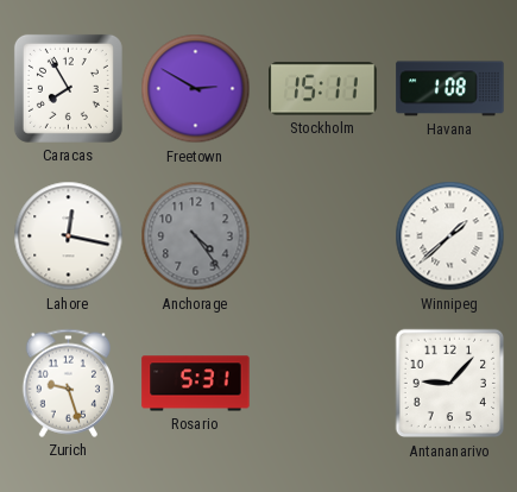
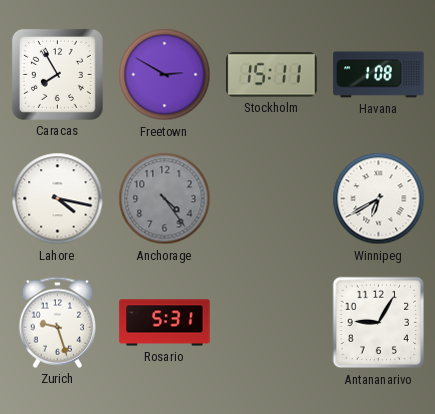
Lahore: 12:17 -> 4:17 (58, 199)
Winnipeg: 1:38 -> 6:40 (379, 199)
Antananarivo: 9:07 -> 9:05 (379, 323)
